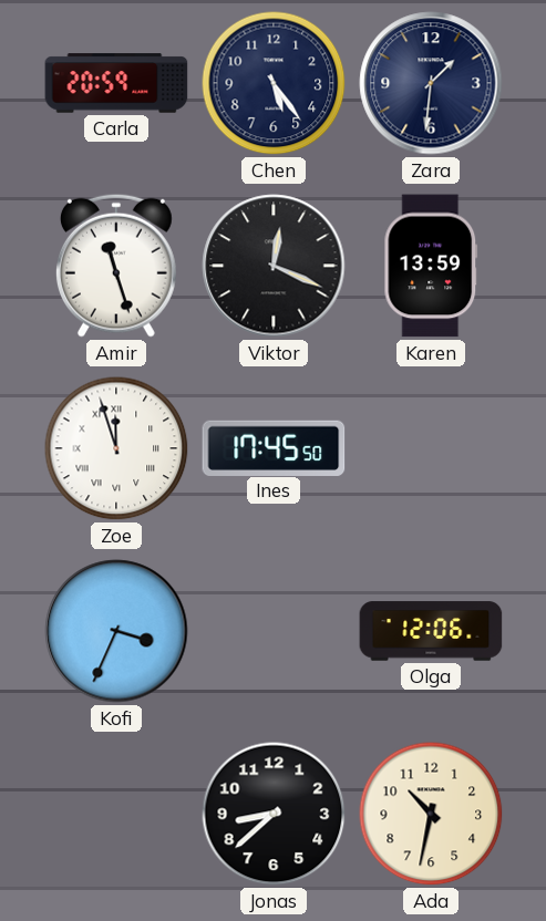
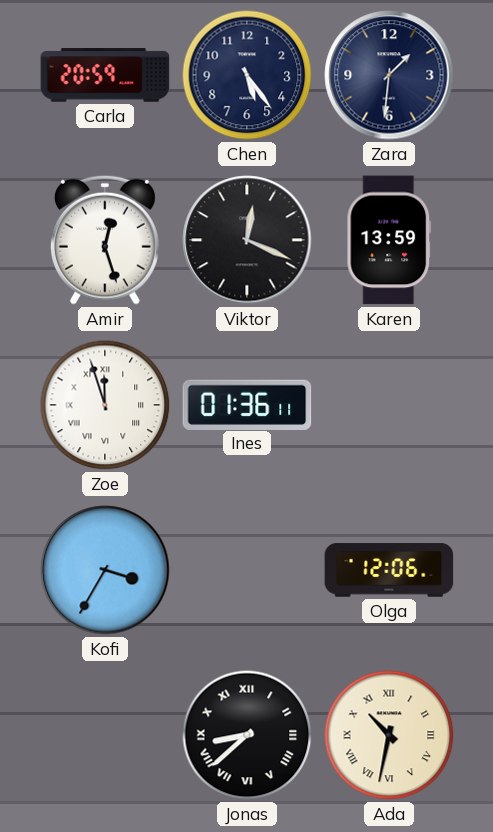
Amir: 11:27 -> 12:27 (105, 240)
Ines: 17:45 -> 01:36 (247, 404)
Kofi: 3:34 -> 3:35 (105, 570)
Jonas numerals: Arabic -> Roman (247, 735)
Ada numerals: Arabic -> Roman (389, 735)
